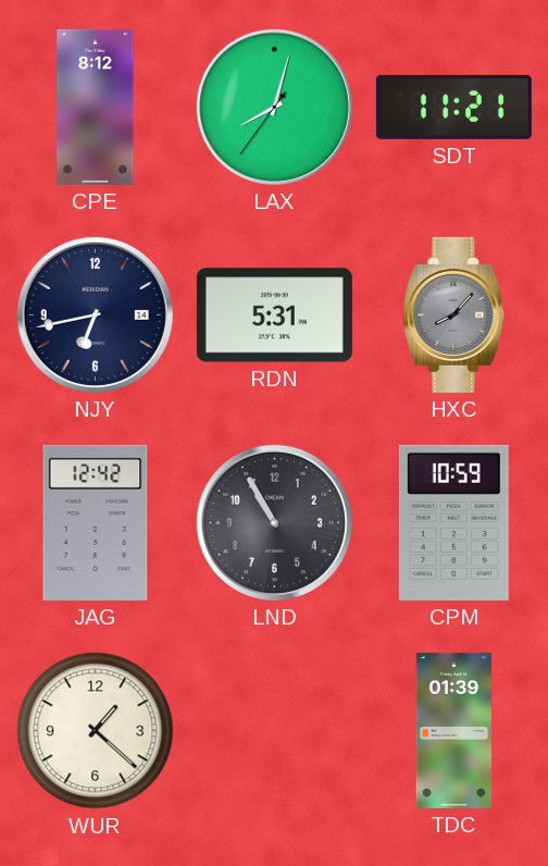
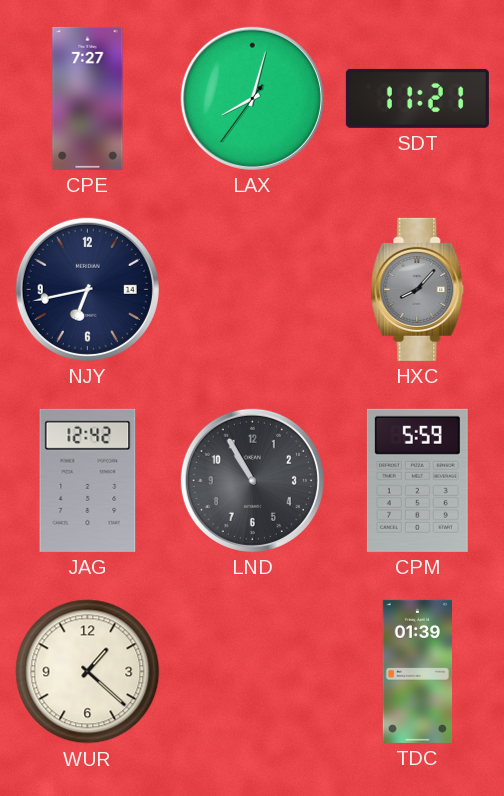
CPE: 8:12 -> 7:27 (88, 98)
RDN: 5:31 -> none (274, 316)
CPM: 10:59 -> 5:59 (417, 480)
